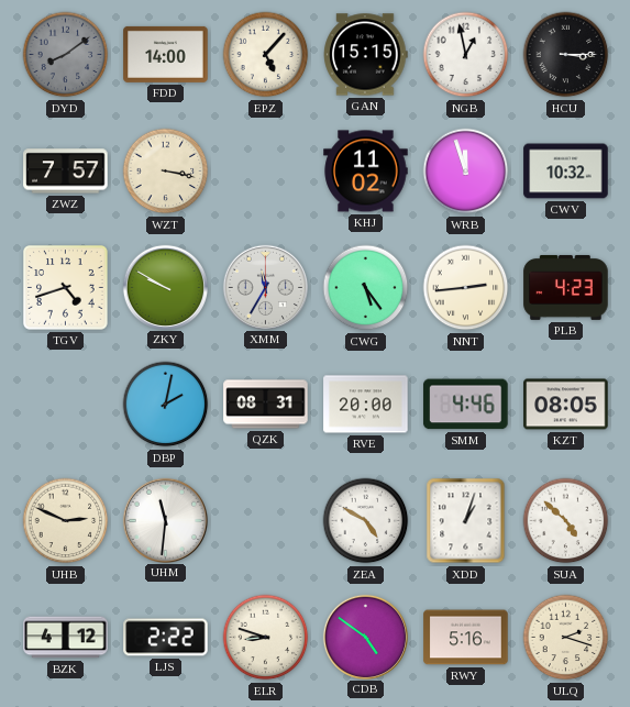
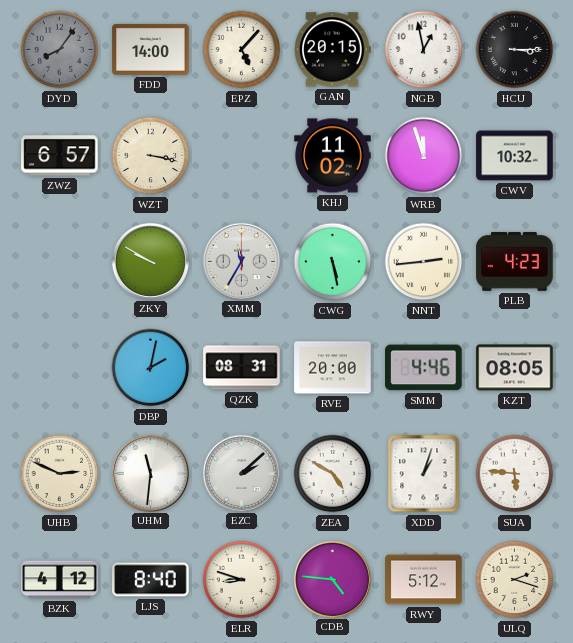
DYD: 8:09 -> 8:06 (60, 50)
GAN: 15:15 -> 20:15 (333, 50)
ZWZ: 7:57 -> 6:57 (60, 156)
TGV: 4:42 -> none (66, 288)
CWG: 5:24 -> 5:28 (333, 262)
EZC: none -> 2:08 (241, 473)
SUA: 4:52 -> 5:46 (515, 474)
LJS: 2:22 -> 8:40 (151, 580)
CDB: 4:51 -> 4:46 (332, 579)
RWY: 5:16 -> 5:12 (424, 580)
